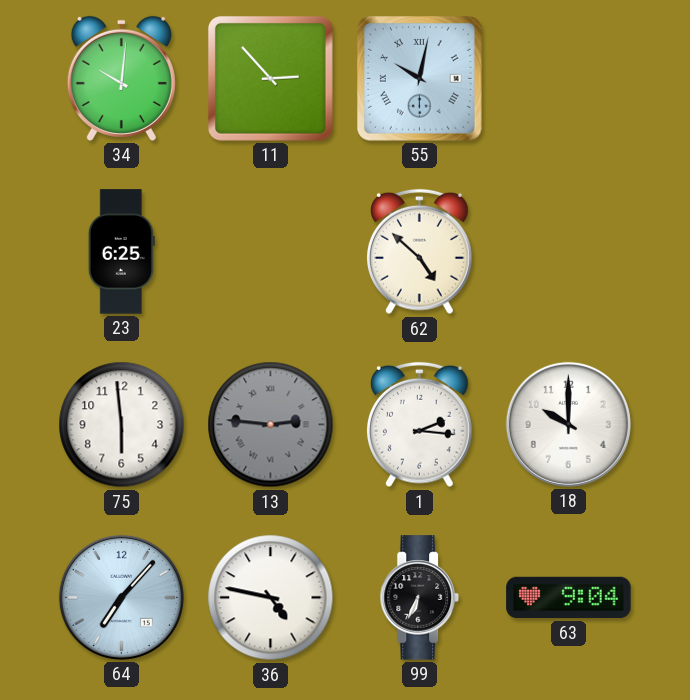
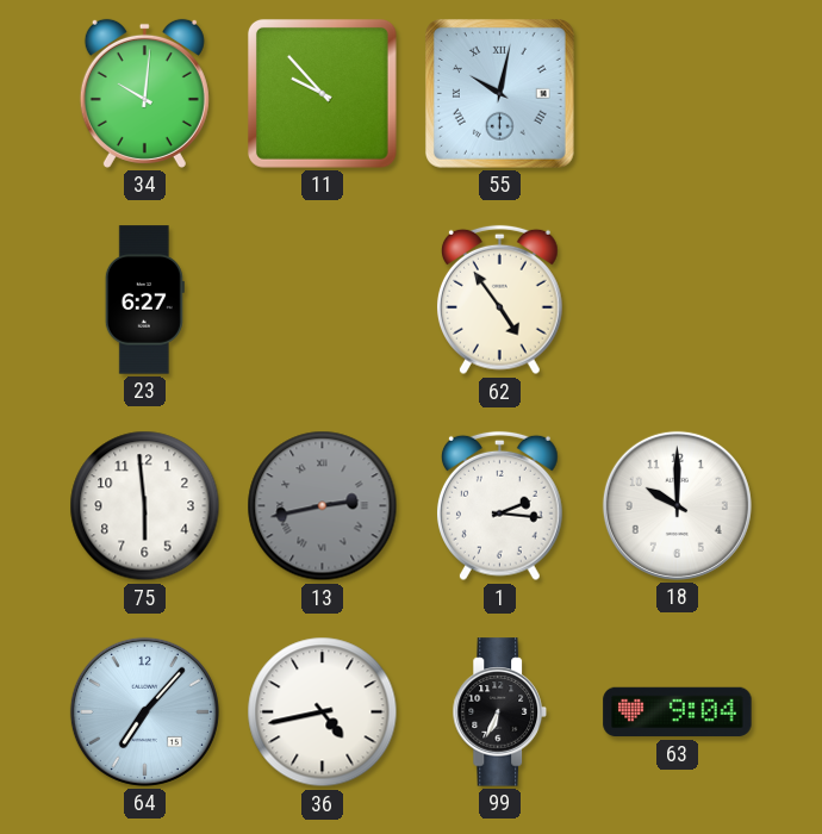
11: 2:53 -> 9:53 (322, 93)
23: 6:25 -> 6:27 (144, 300)
62: 4:52 -> 4:54 (499, 300)
13: 2:46 -> 2:43 (323, 506)
36: 4:47 -> 4:43 (323, 712)
